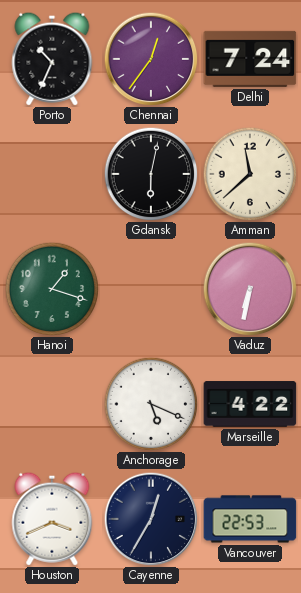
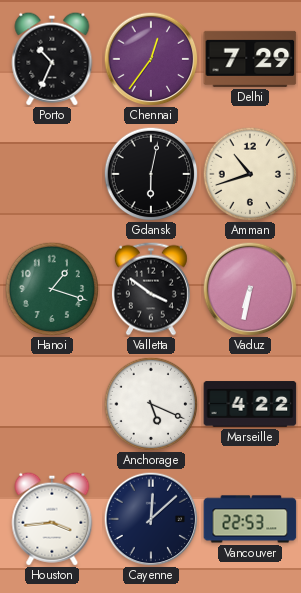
Delhi: 7:24 -> 7:29 (250, 59)
Amman: 11:38 -> 10:42 (250, 174)
Valletta: none -> 3:51 (151, 289)
Houston: 3:41 -> 3:44 (52, 519)
Cayenne: 12:35 -> 12:08 (151, 519)
